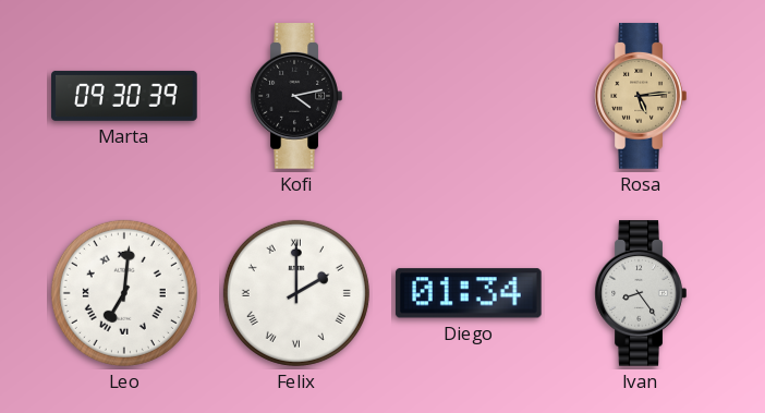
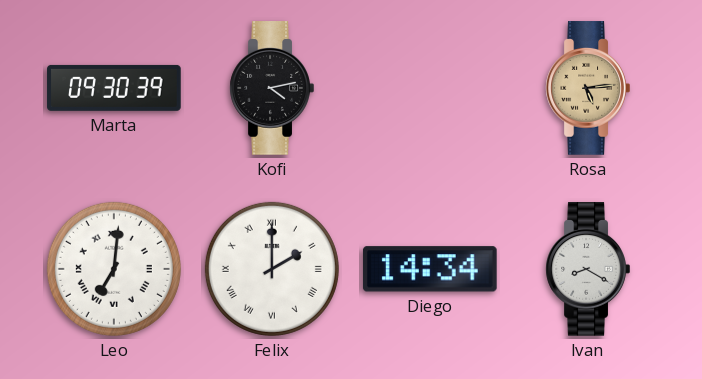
Diego: 01:34 -> 14:34 (430, 269)
Ivan: 8:24 -> 8:20 (588, 269)
